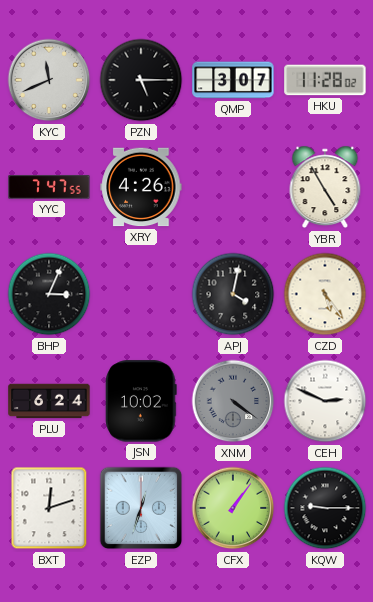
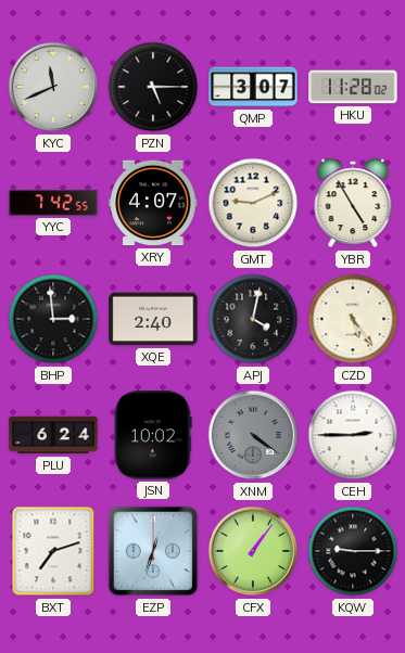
YYC: 7:47 -> 7:42 (53, 204)
XRY: 4:26 -> 4:07 (153, 203)
GMT: none -> 9:11 (253, 203)
BHP: 3:04 -> 2:59 (53, 319)
XQE: none -> 2:40 (153, 319)
CEH: 2:49 -> 2:45 (353, 435)
BXT: 12:12 -> 7:12 (53, 551)
